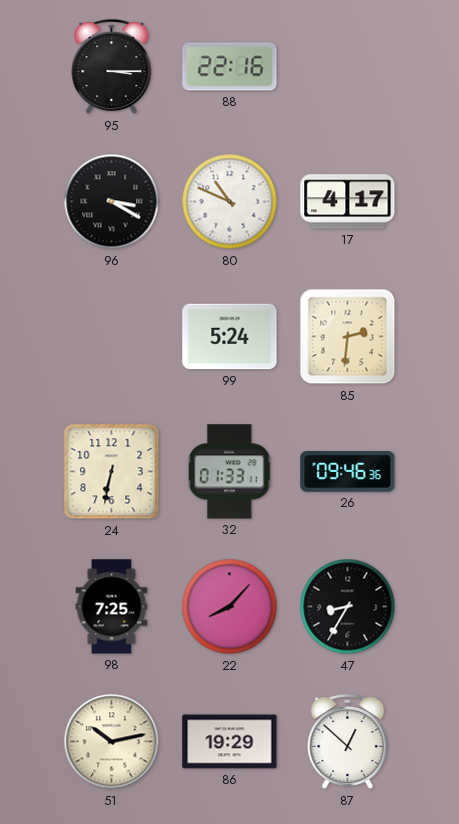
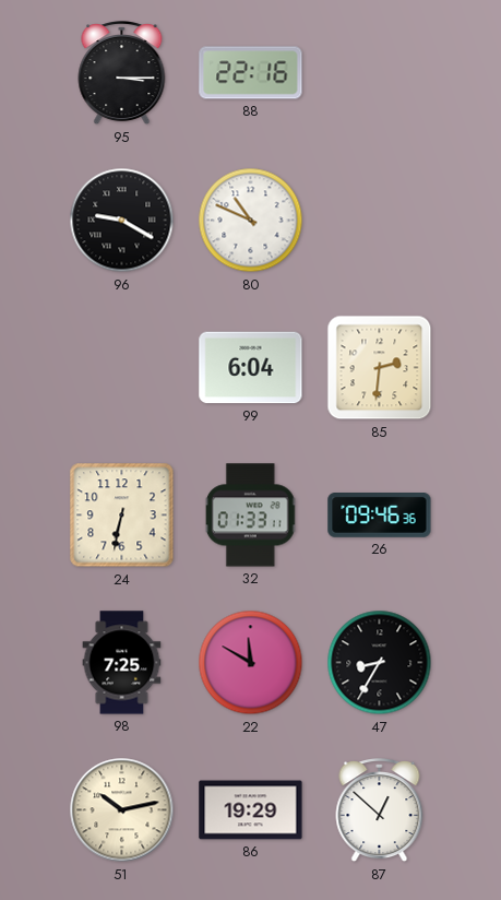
96: 3:20 -> 9:20 (122, 221)
17: 4:17 -> none (348, 202)
99: 5:24 -> 6:04 (251, 368)
22: 8:07 -> 11:50 (251, 663)
